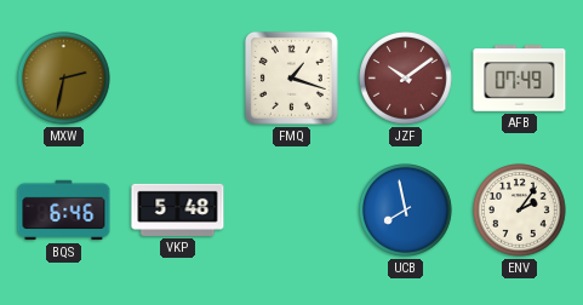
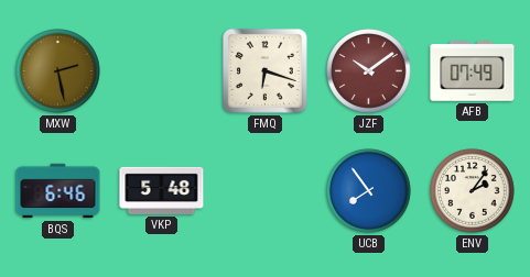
MXW: 2:32 -> 2:28 (58, 71)
FMQ: 1:18 -> 6:18 (264, 70)
UCB: 7:58 -> 7:54 (369, 191)
